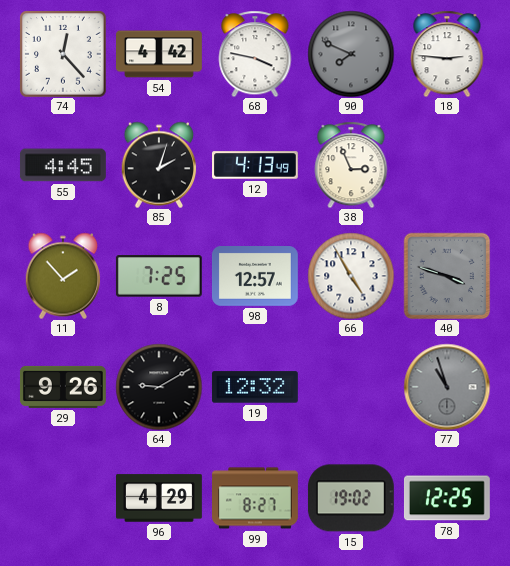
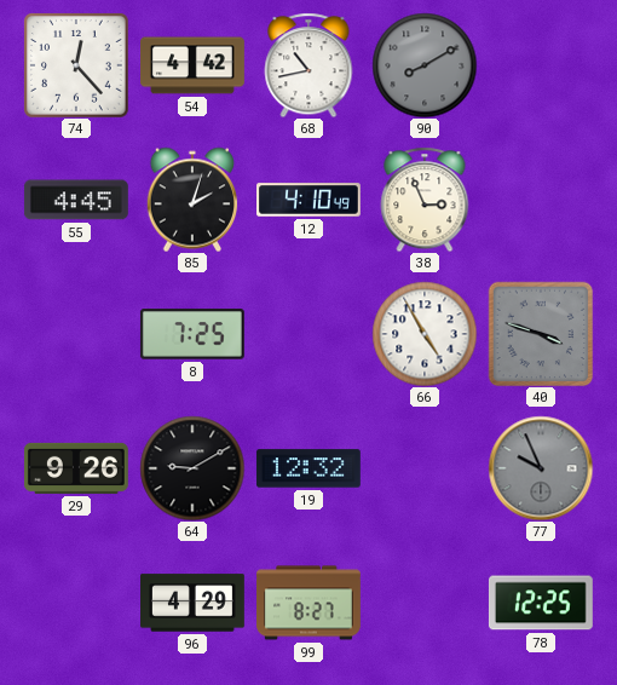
68: 3:47 -> 10:43 (308, 65)
90: 7:49 -> 8:10 (425, 65)
18: 2:46 -> none (447, 54)
12: 4:13 -> 4:10 (310, 200)
11: 1:53 -> none (63, 276)
98: 12:57 -> none (255, 277)
77: 10:57 -> 9:56 (541, 468)
15: 19:02 -> none (351, 498)
